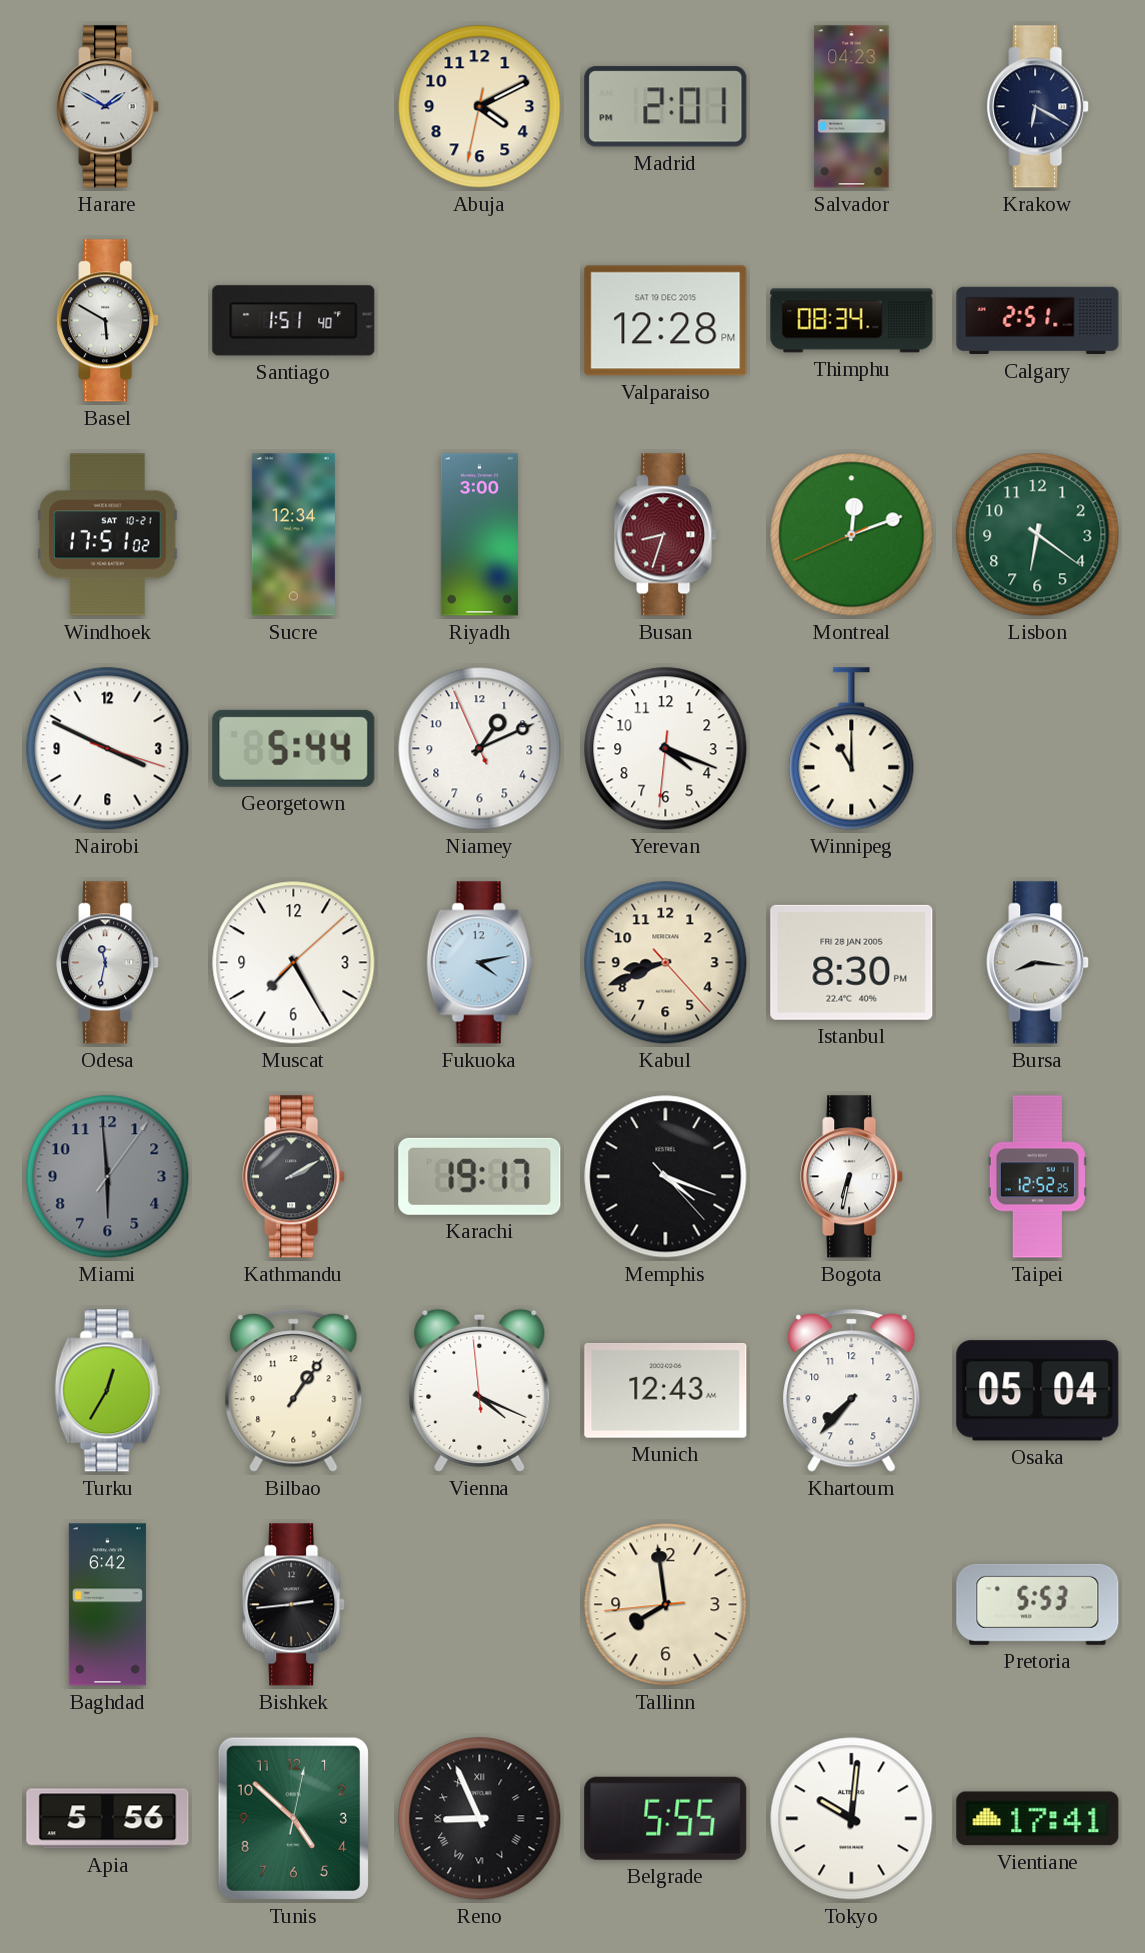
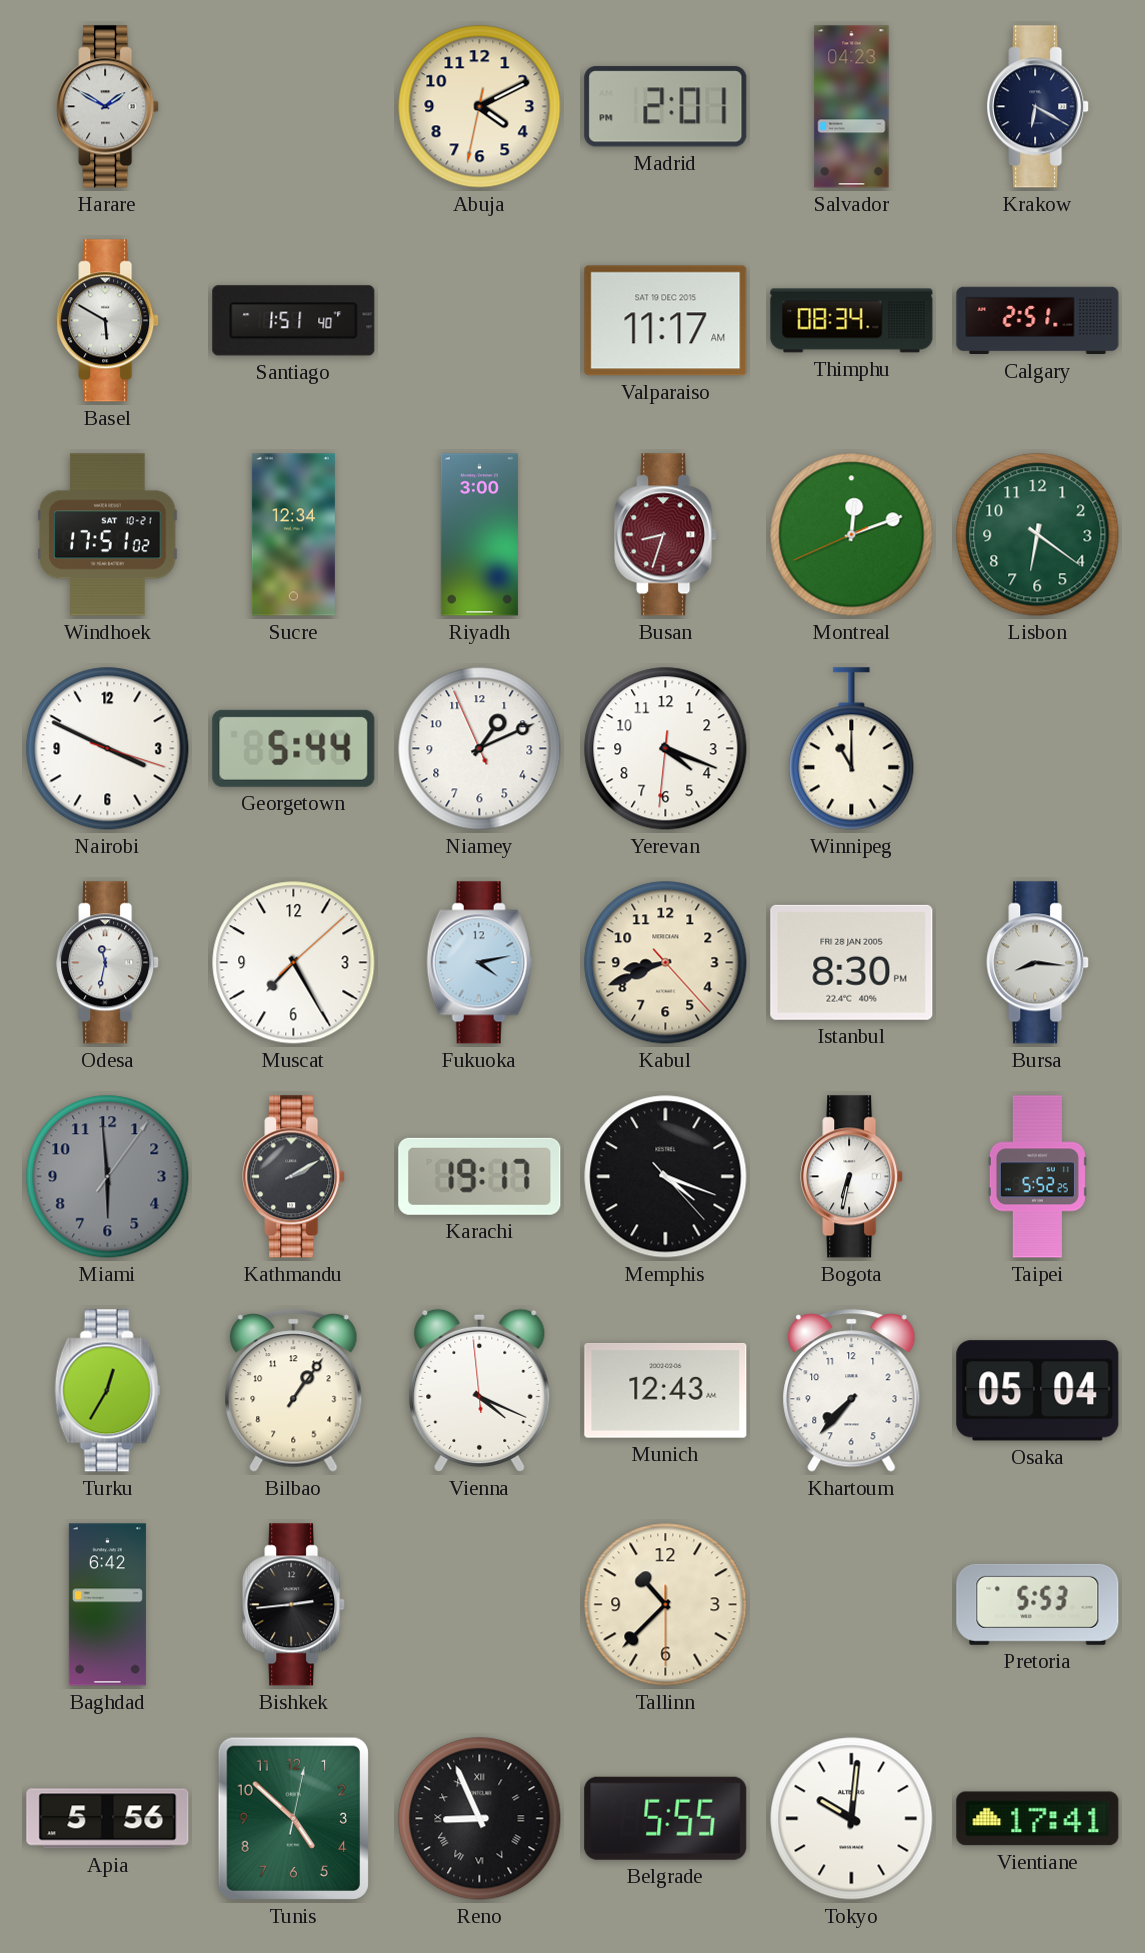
Valparaiso: 12:28 -> 11:17 (666, 321)
Taipei: 12:52 -> 5:52 (1037, 1177)
Tallinn: 7:58 -> 10:37 (666, 1605)
